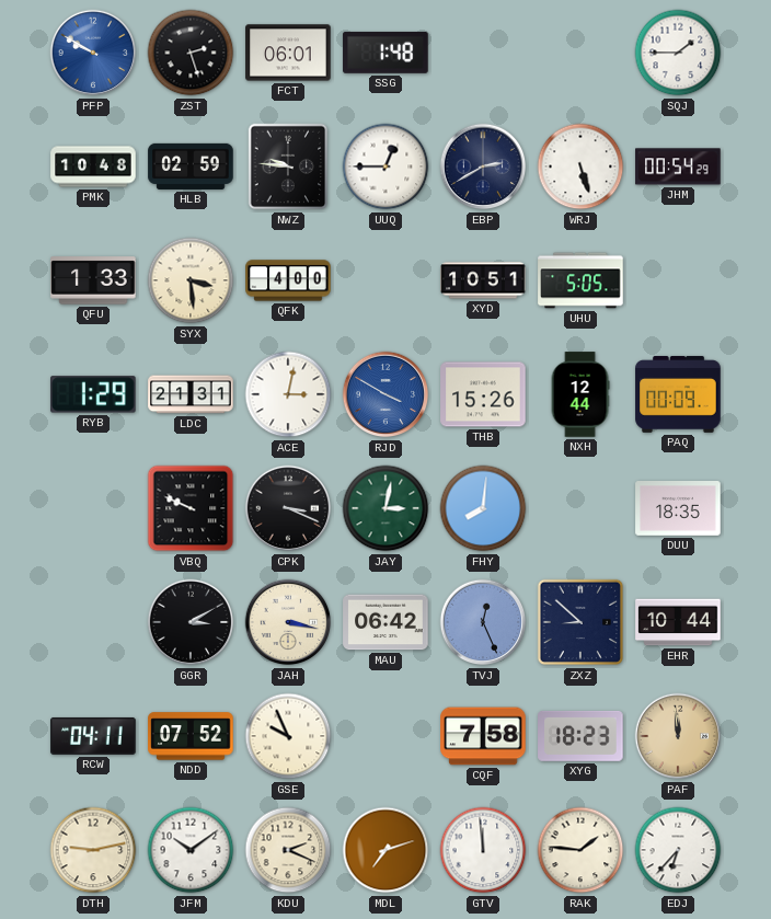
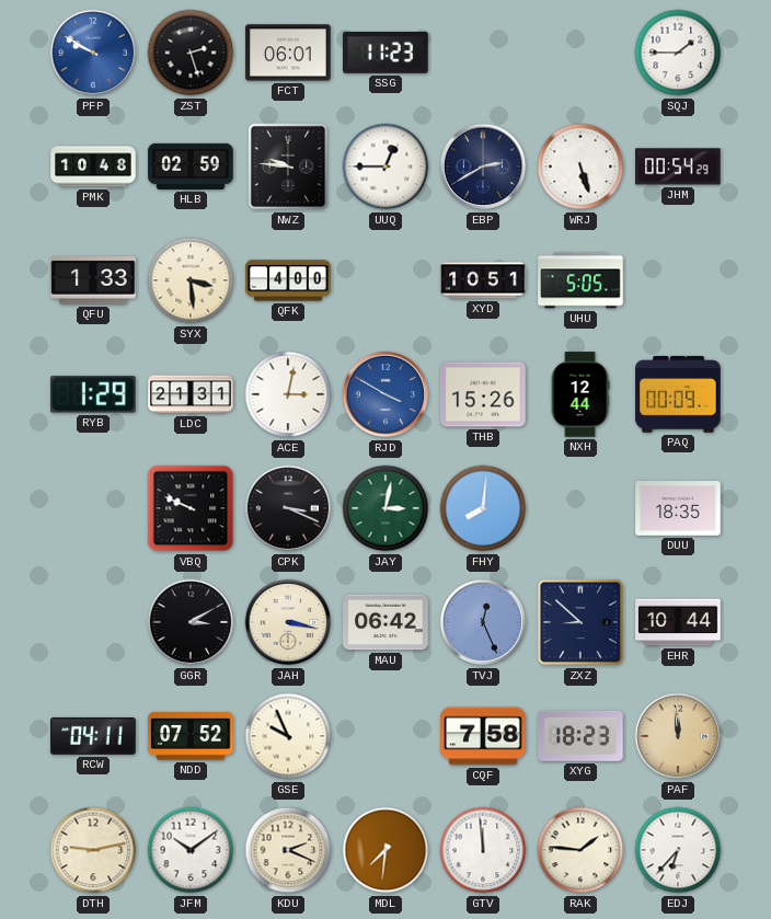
SSG: 1:48 -> 11:23 (385, 53)
MDL: 7:12 -> 7:31 (385, 850)
